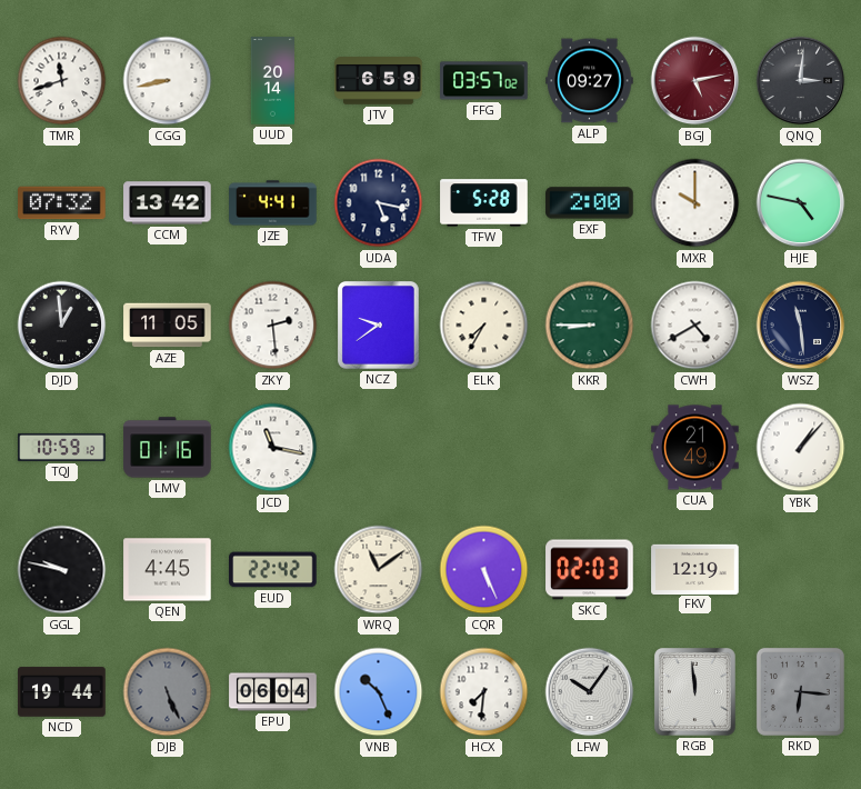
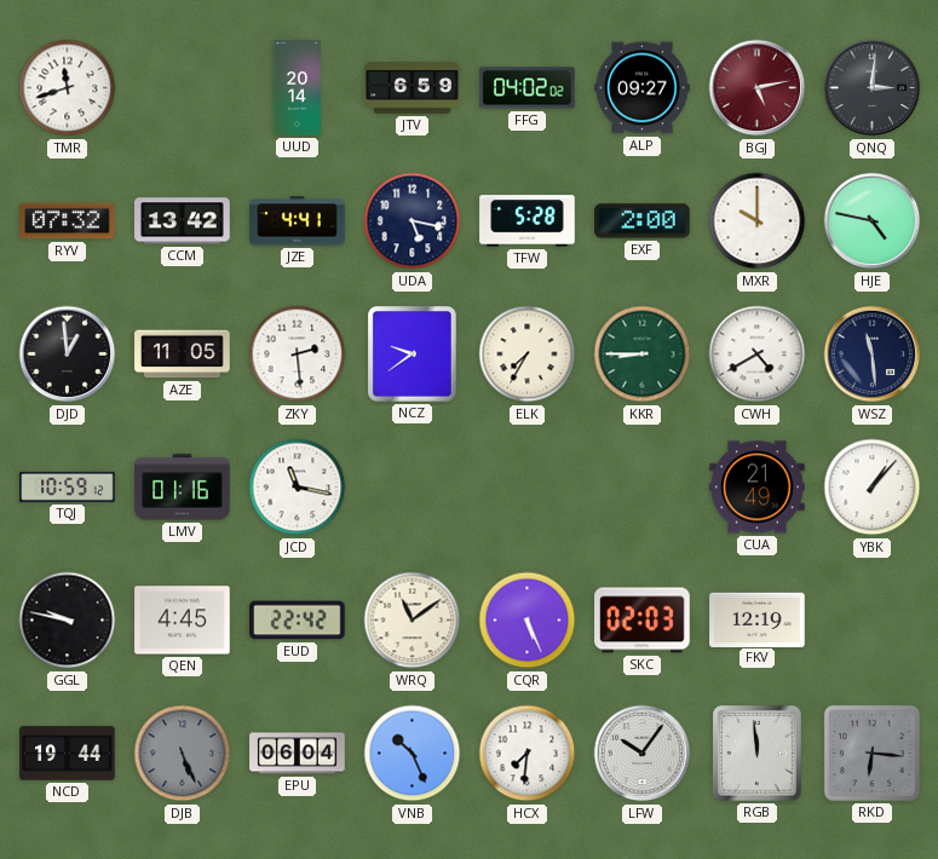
CGG: 8:43 -> none (168, 81)
FFG: 03:57 -> 04:02 (528, 88)
